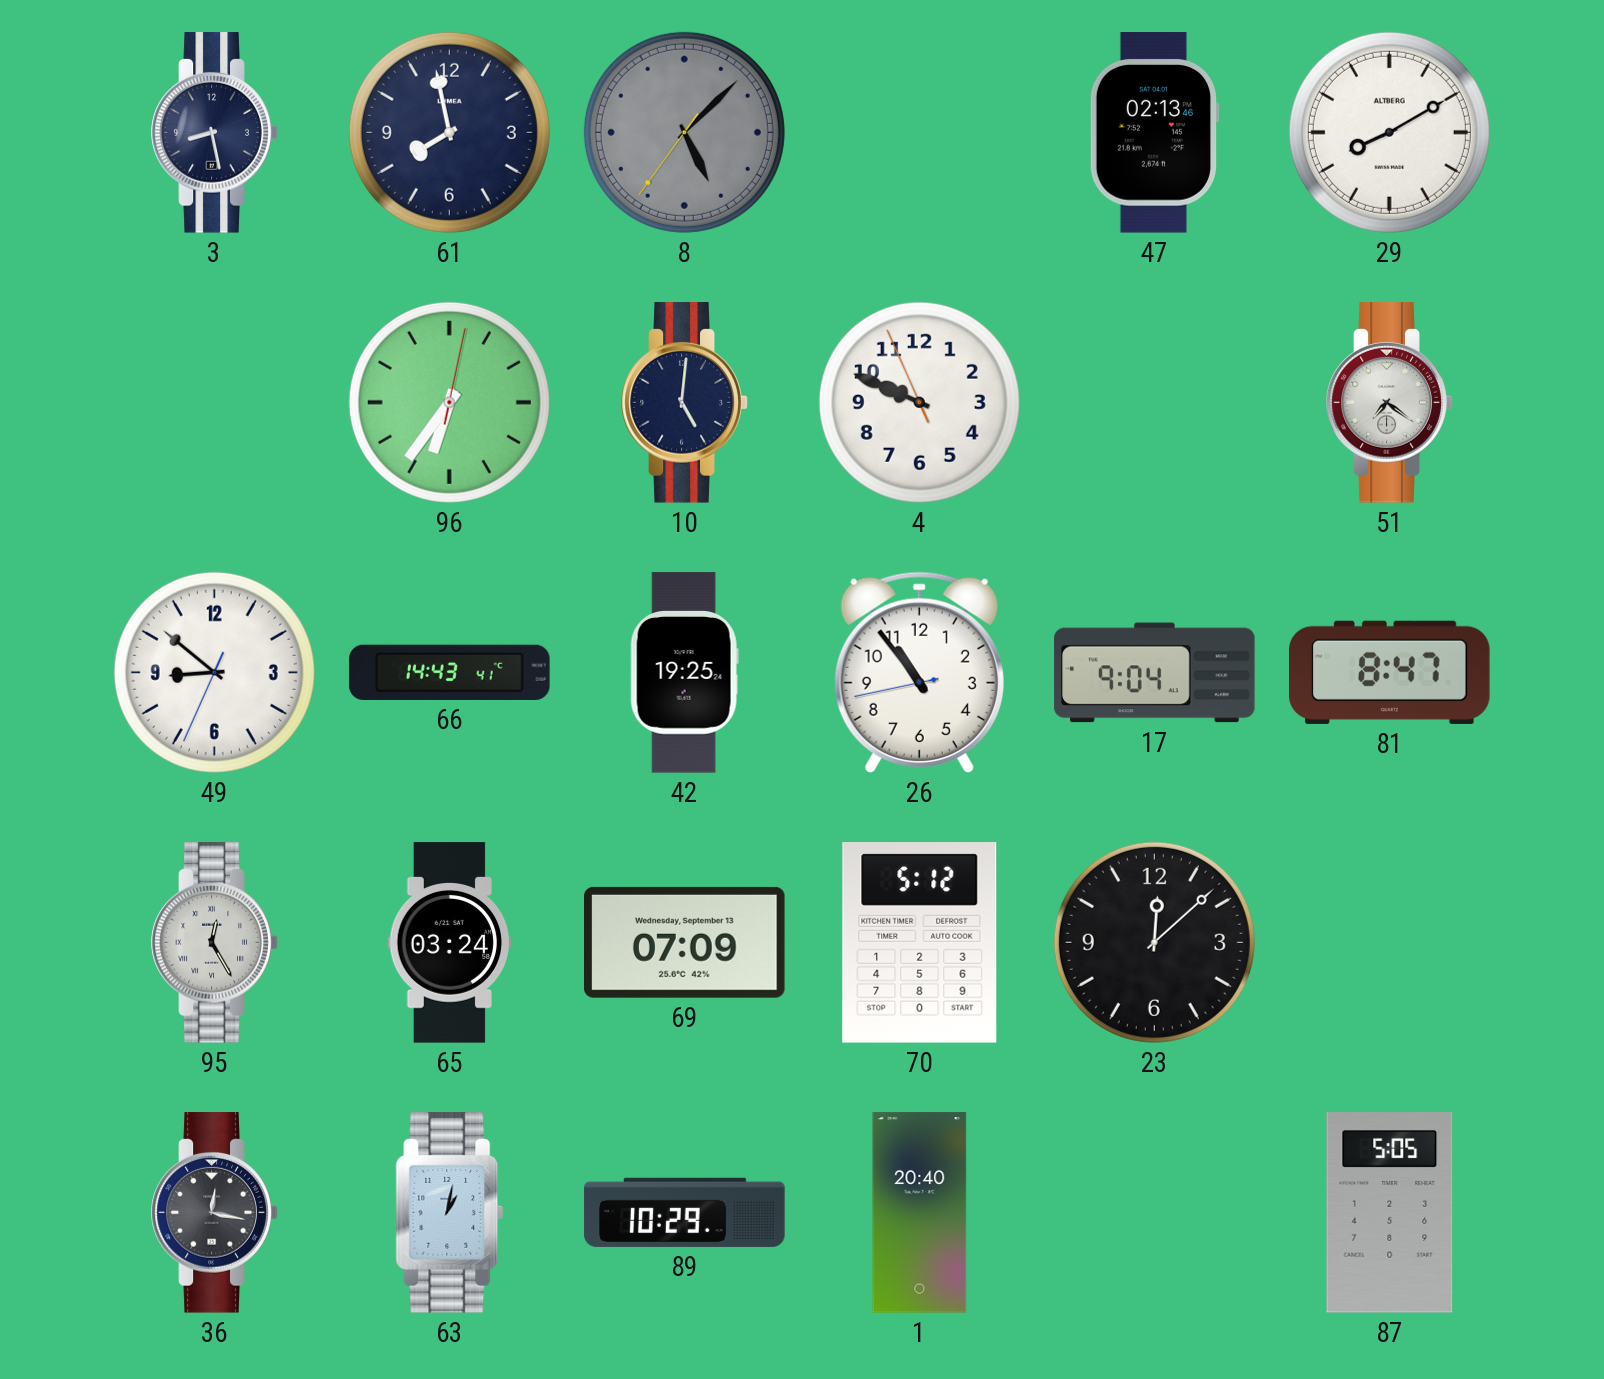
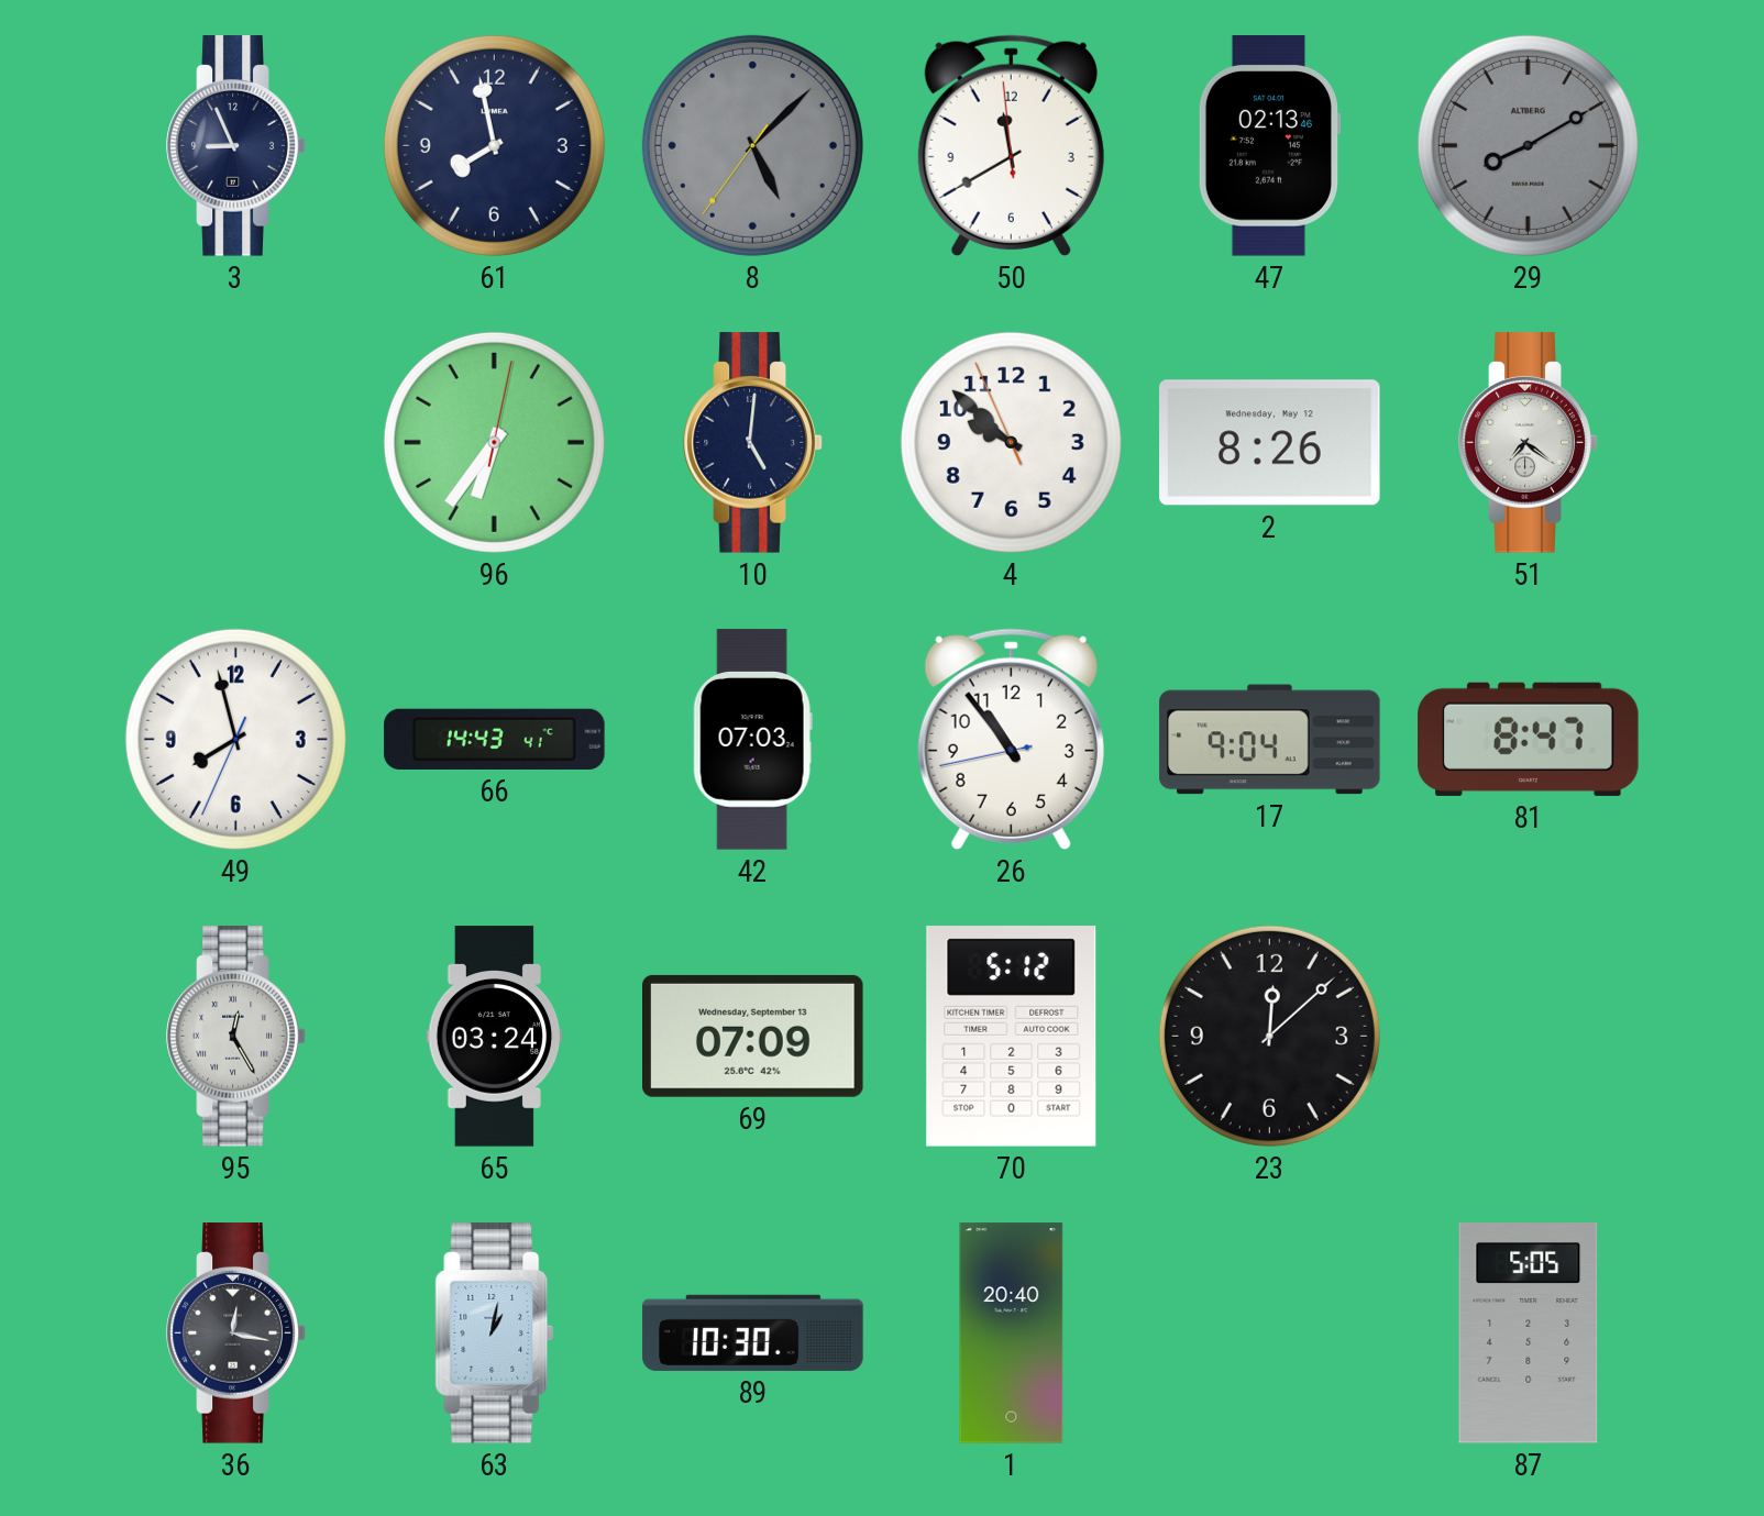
3: 8:28 -> 8:56 (236, 146)
50: none -> 11:39 (1011, 145)
29 dial: white -> grey (1528, 145)
4: 9:48 -> 9:51 (1011, 442)
2: none -> 8:26 (1270, 443)
49: 8:51 -> 7:57 (235, 739)
42: 19:25 -> 07:03 (752, 740)
89: 10:29 -> 10:30 (753, 1332)
